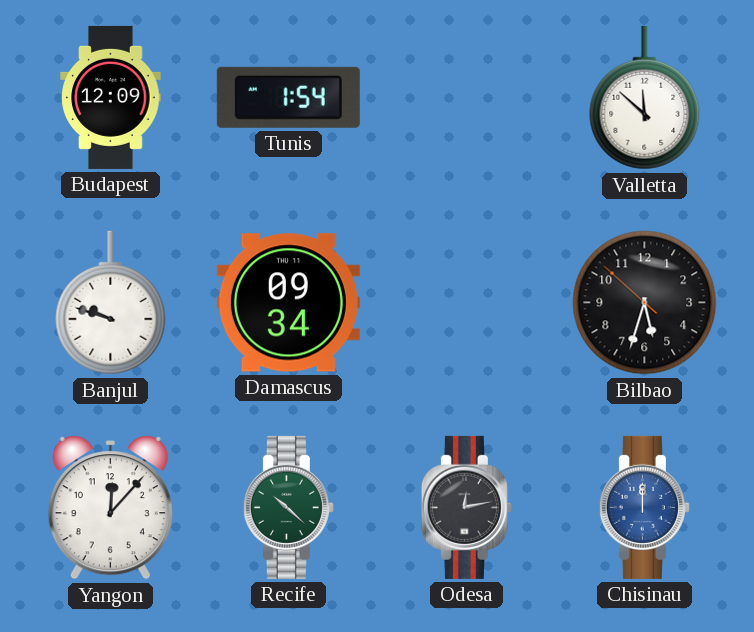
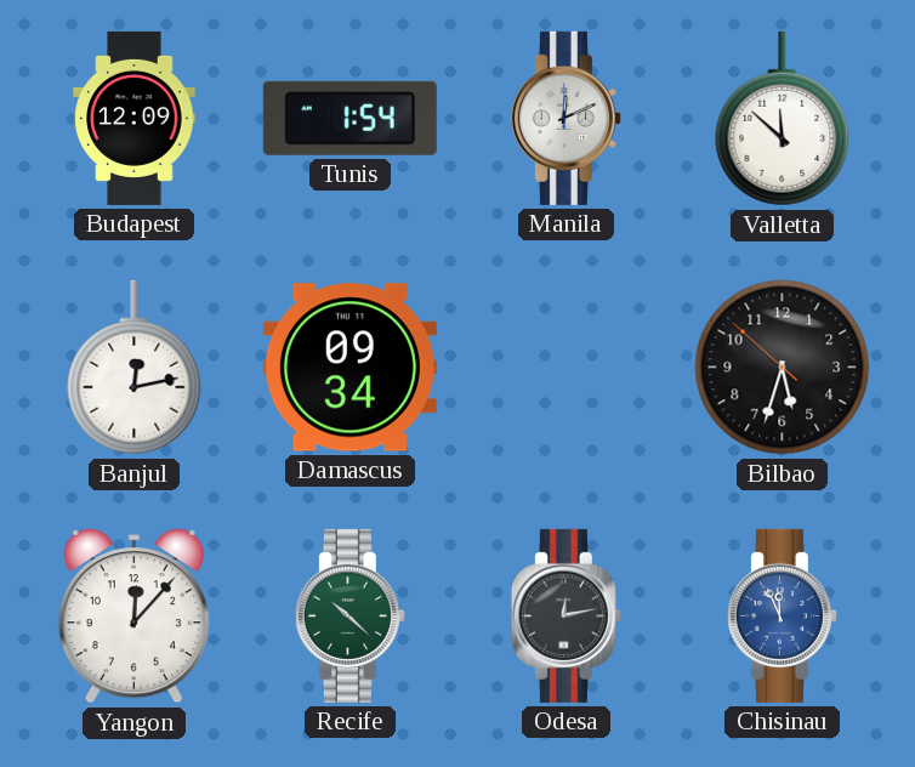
Manila: none -> 12:11 (566, 118)
Banjul: 9:48 -> 12:13 (135, 368)
Chisinau: 12:00 -> 11:56 (782, 615)
